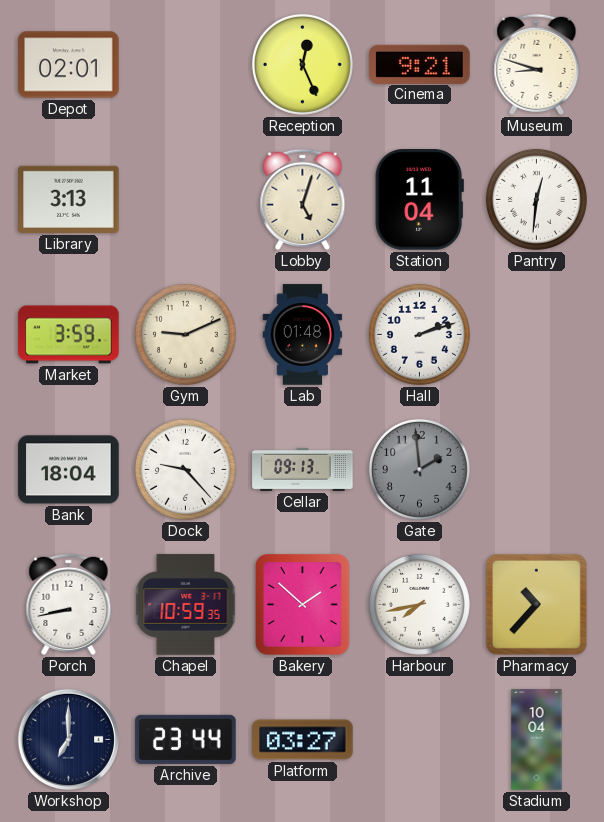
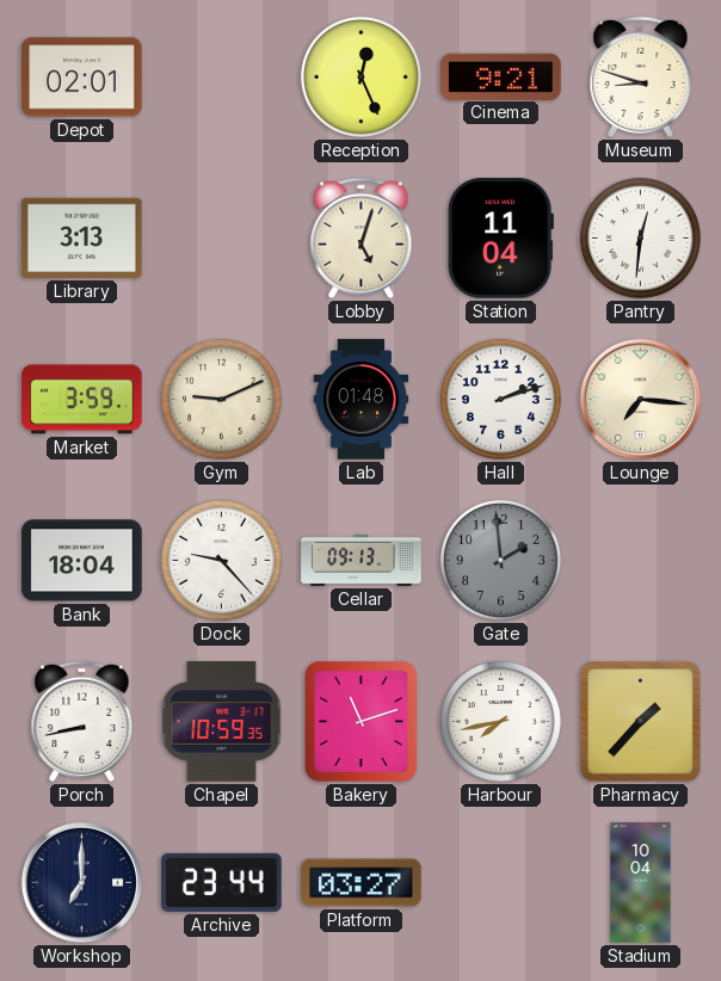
Lounge: none -> 7:16 (640, 399)
Bakery: 1:52 -> 11:12 (362, 722)
Pharmacy: 10:37 -> 1:37 (640, 721)
